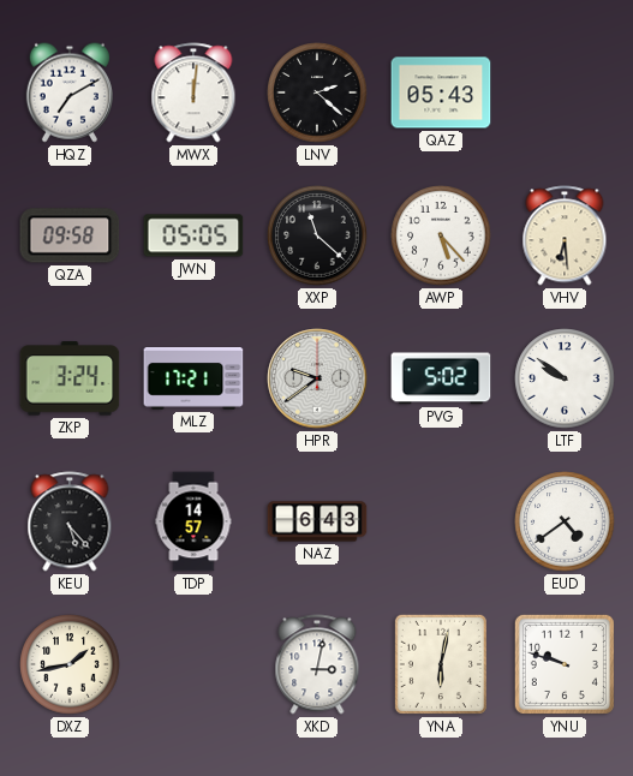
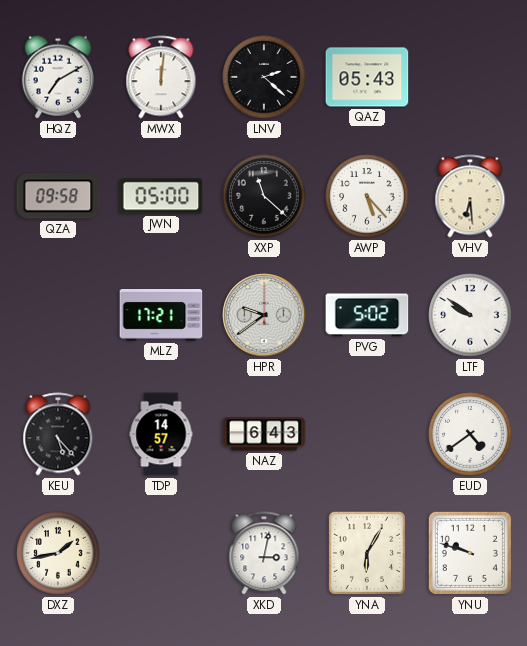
JWN: 05:05 -> 05:00 (161, 196)
ZKP: 3:24 -> none (70, 378)
YNA: 6:02 -> 6:05 (367, 553)
